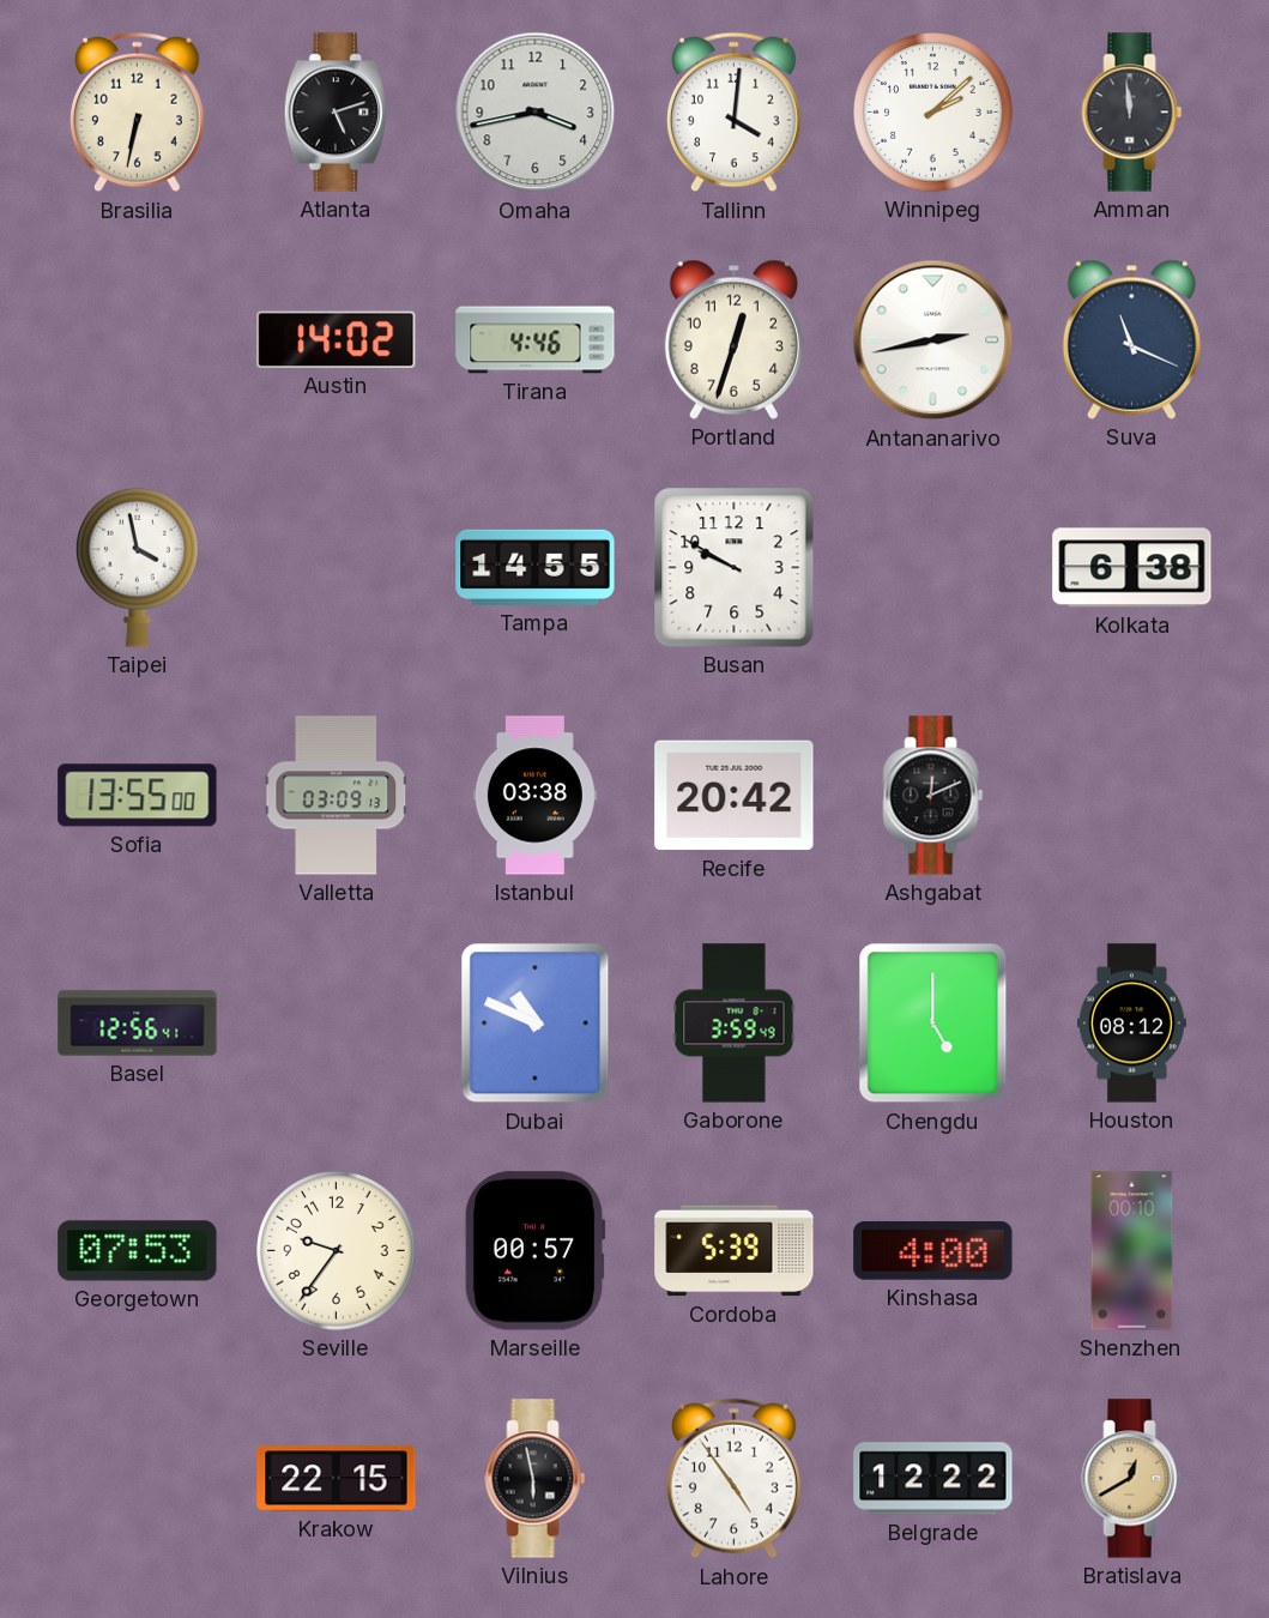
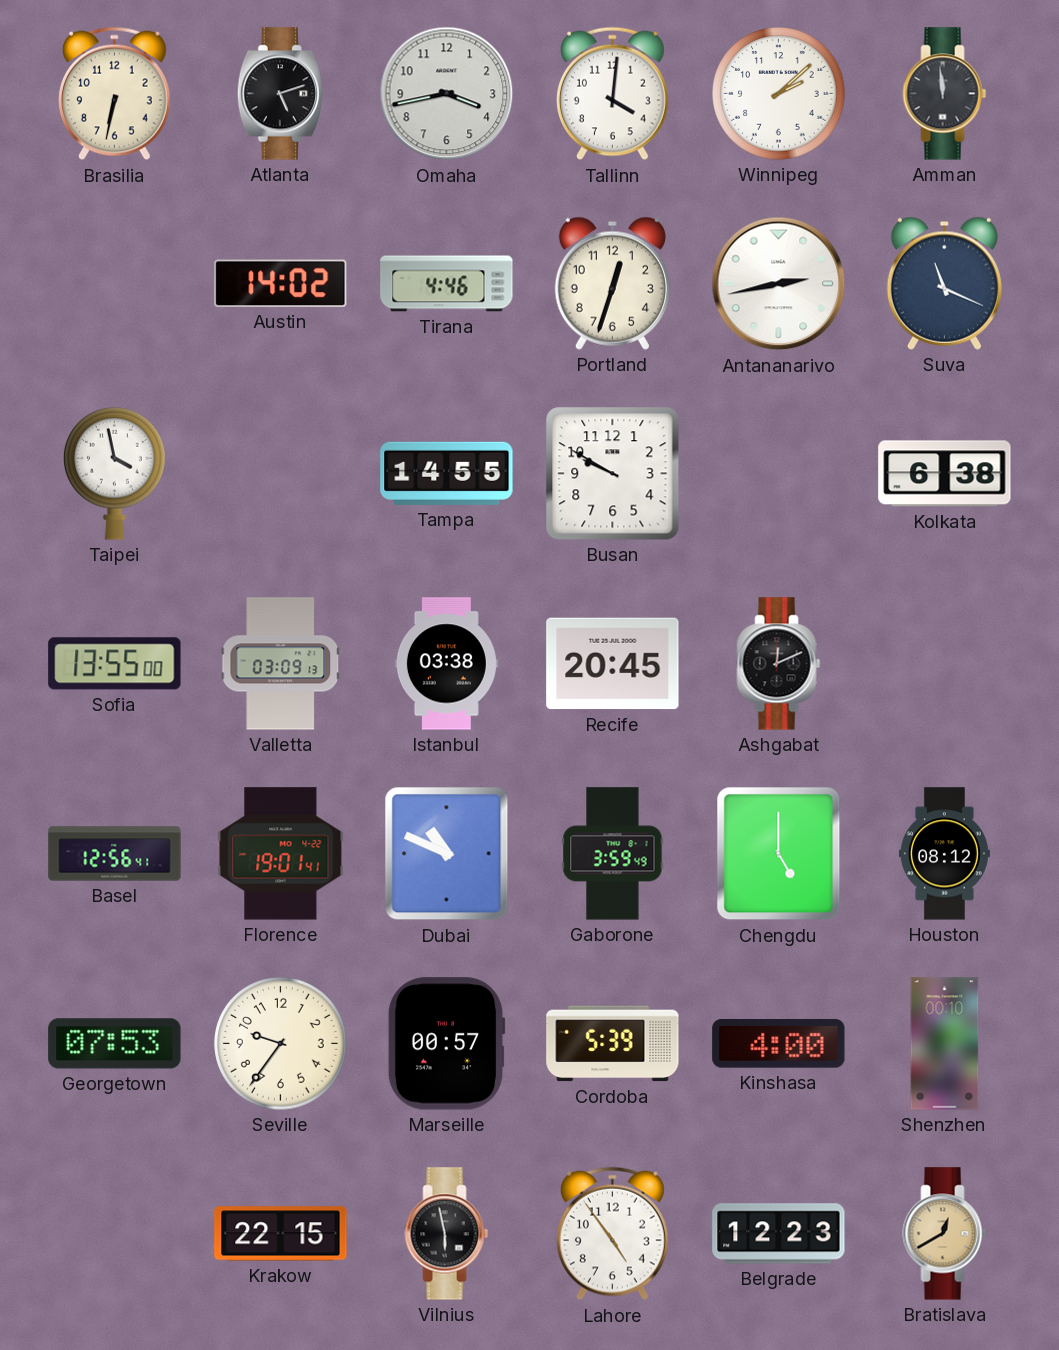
Recife: 20:42 -> 20:45 (613, 664)
Florence: none -> 19:01 (281, 854)
Belgrade: 12:22 -> 12:23 (779, 1234)
